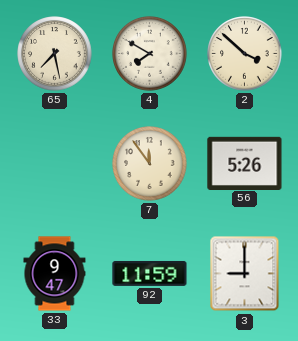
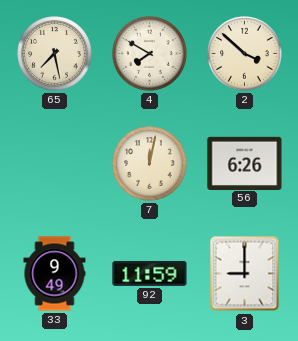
7: 11:54 -> 12:02 (150, 164)
56: 5:26 -> 6:26 (245, 163)
33: 9:47 -> 9:49 (55, 274)
